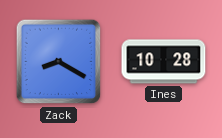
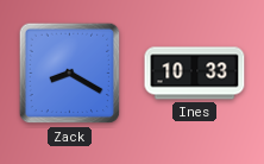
Ines: 10:28 -> 10:33 (195, 74)
